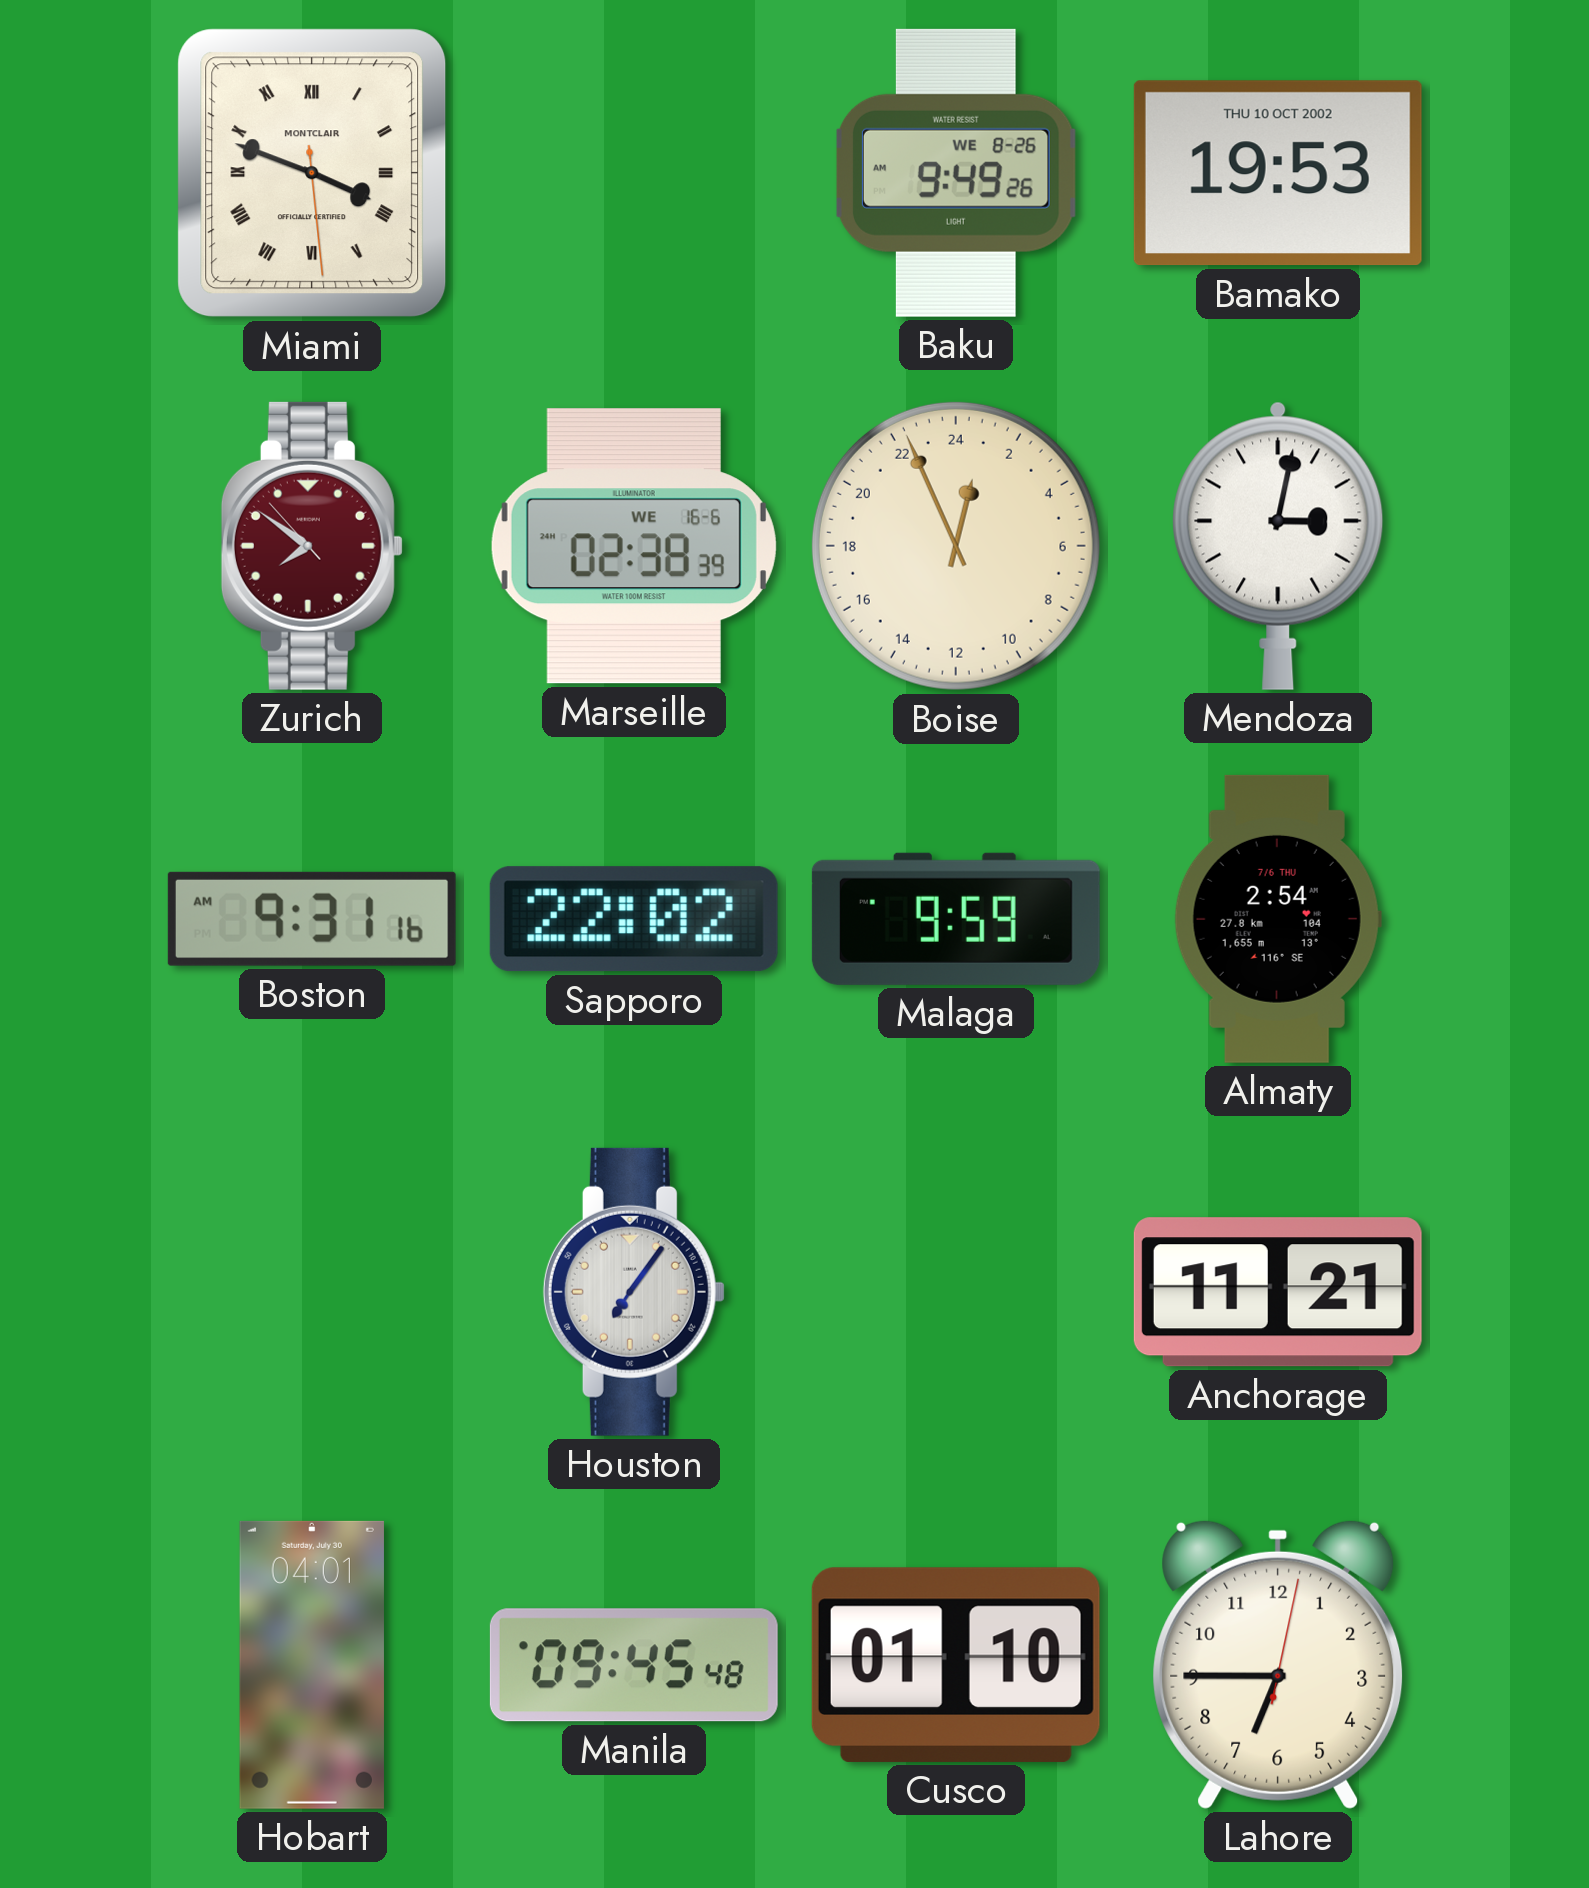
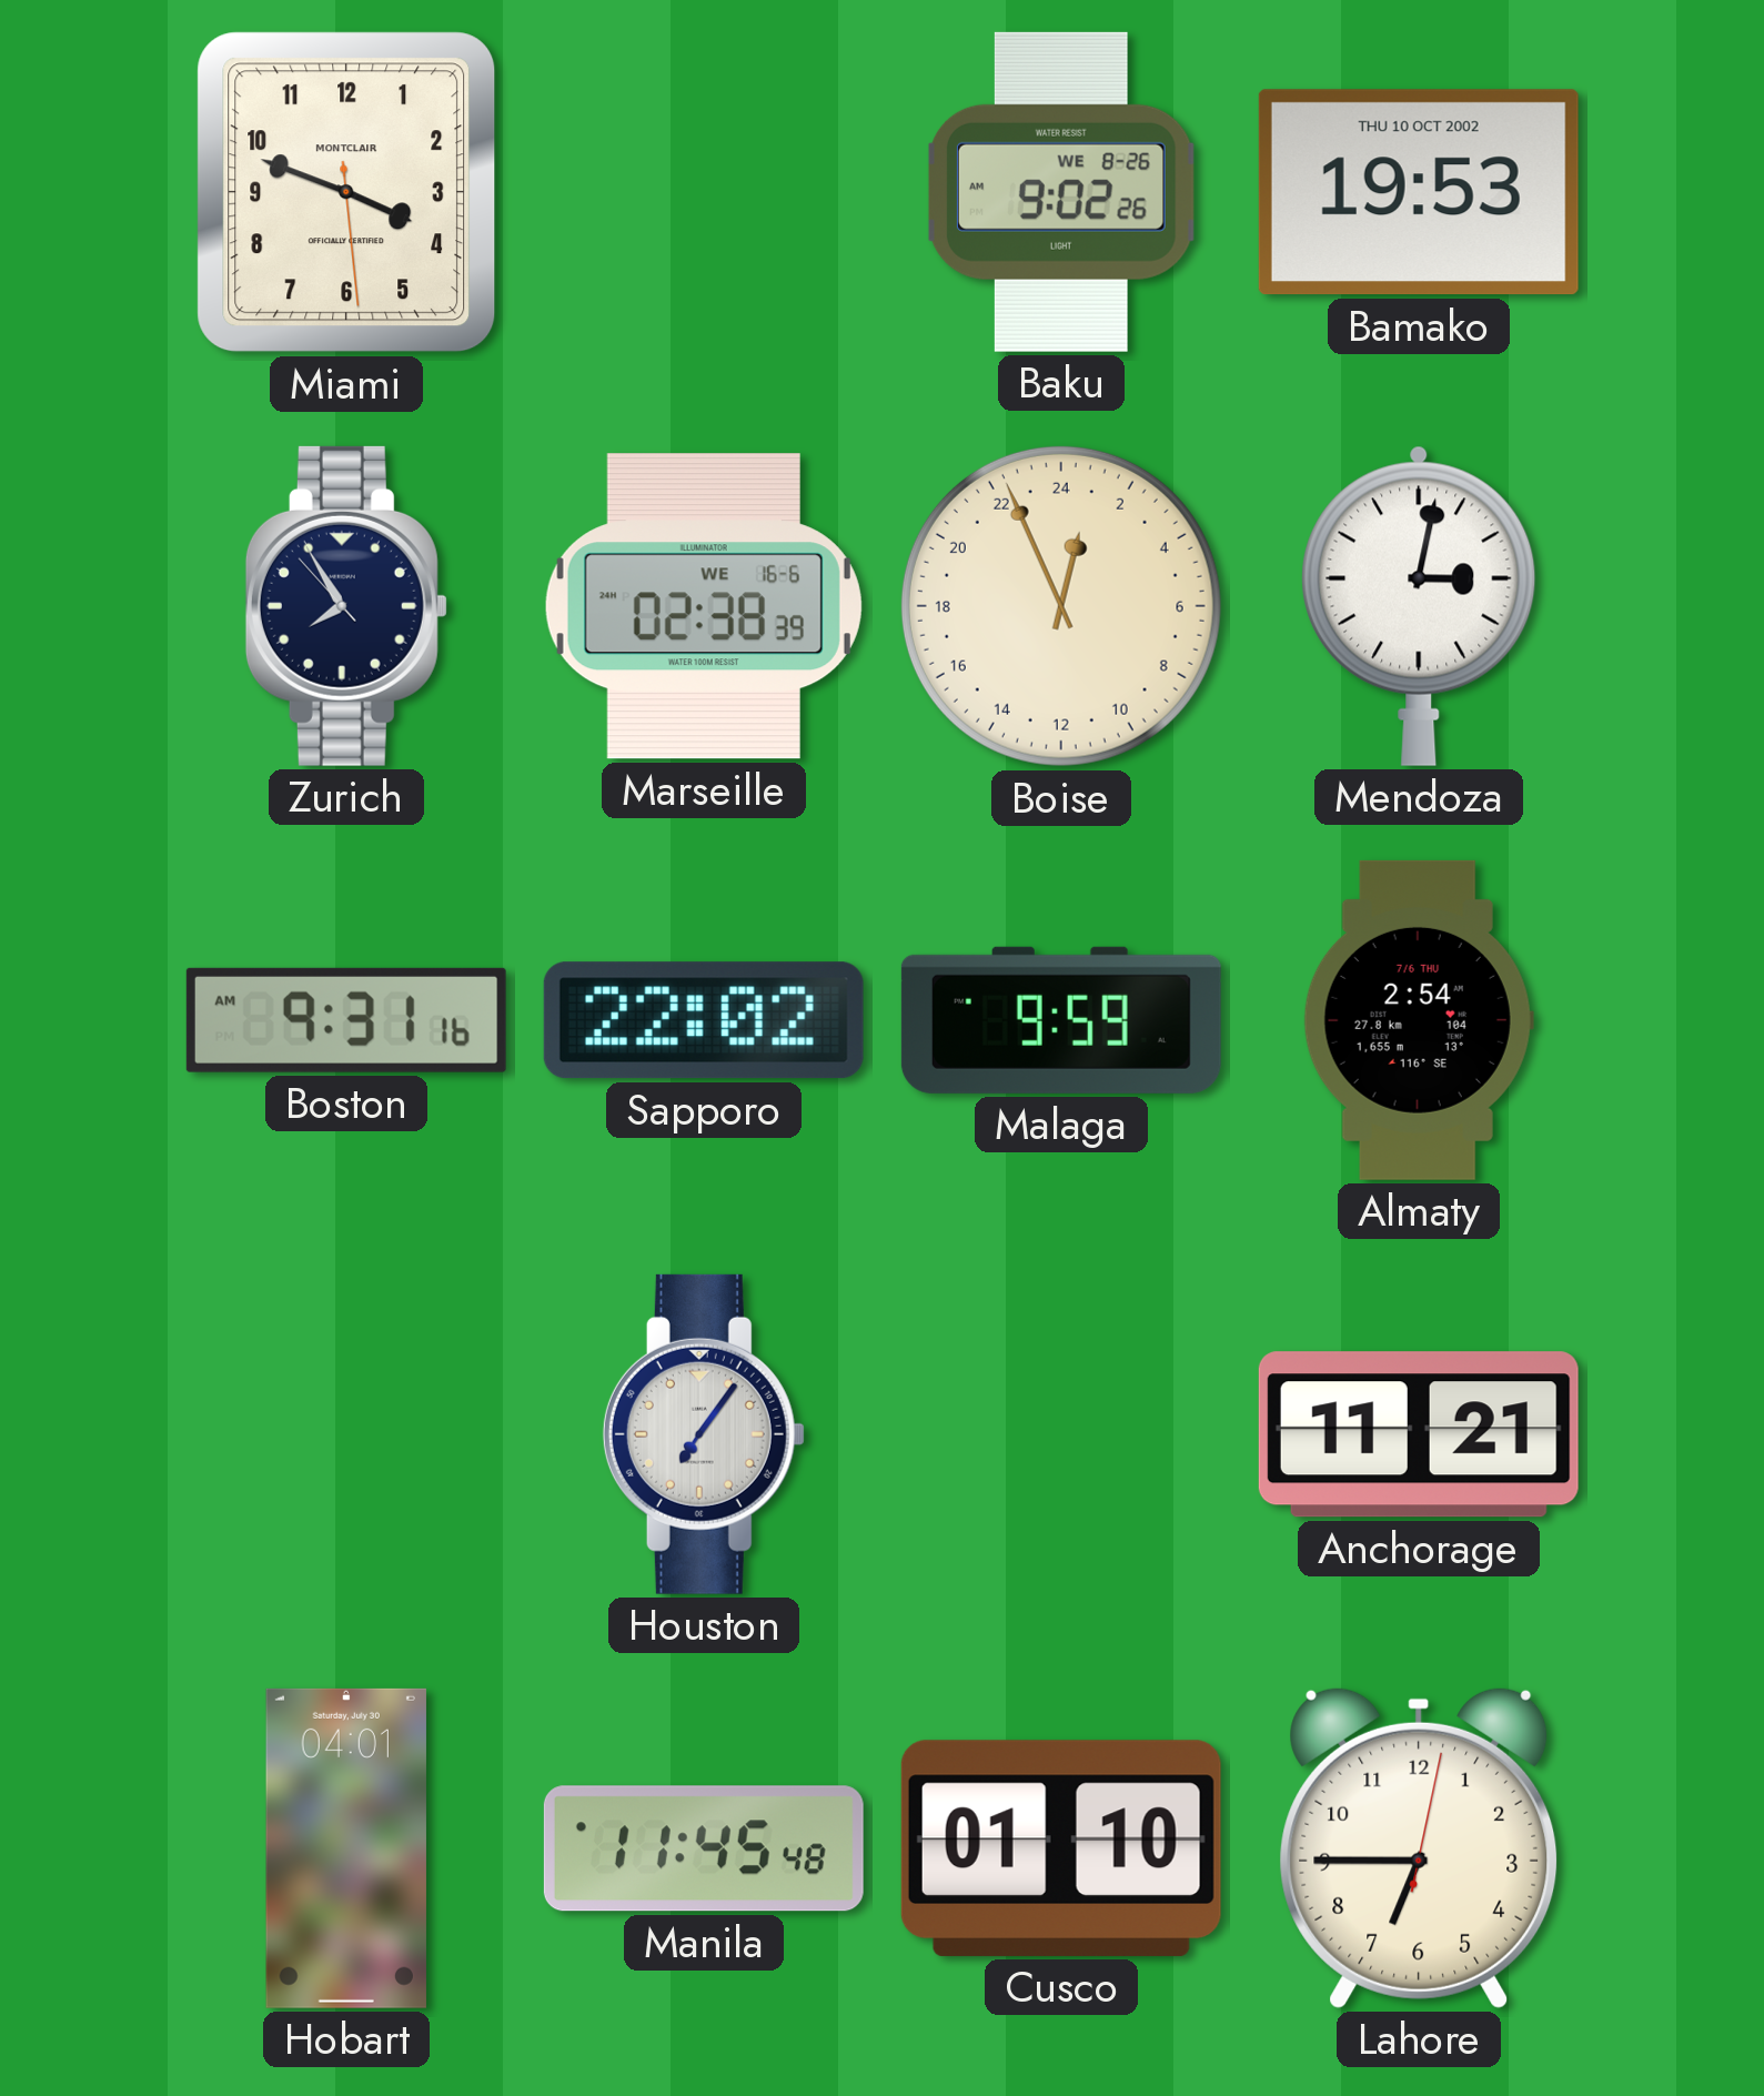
Miami numerals: Roman -> Arabic (346, 192)
Baku: 9:49 -> 9:02 (1061, 192)
Zurich: 7:50 -> 7:54 (346, 606)
Zurich dial: burgundy -> navy (346, 606)
Manila: 09:45 -> 11:45 (704, 1848)
